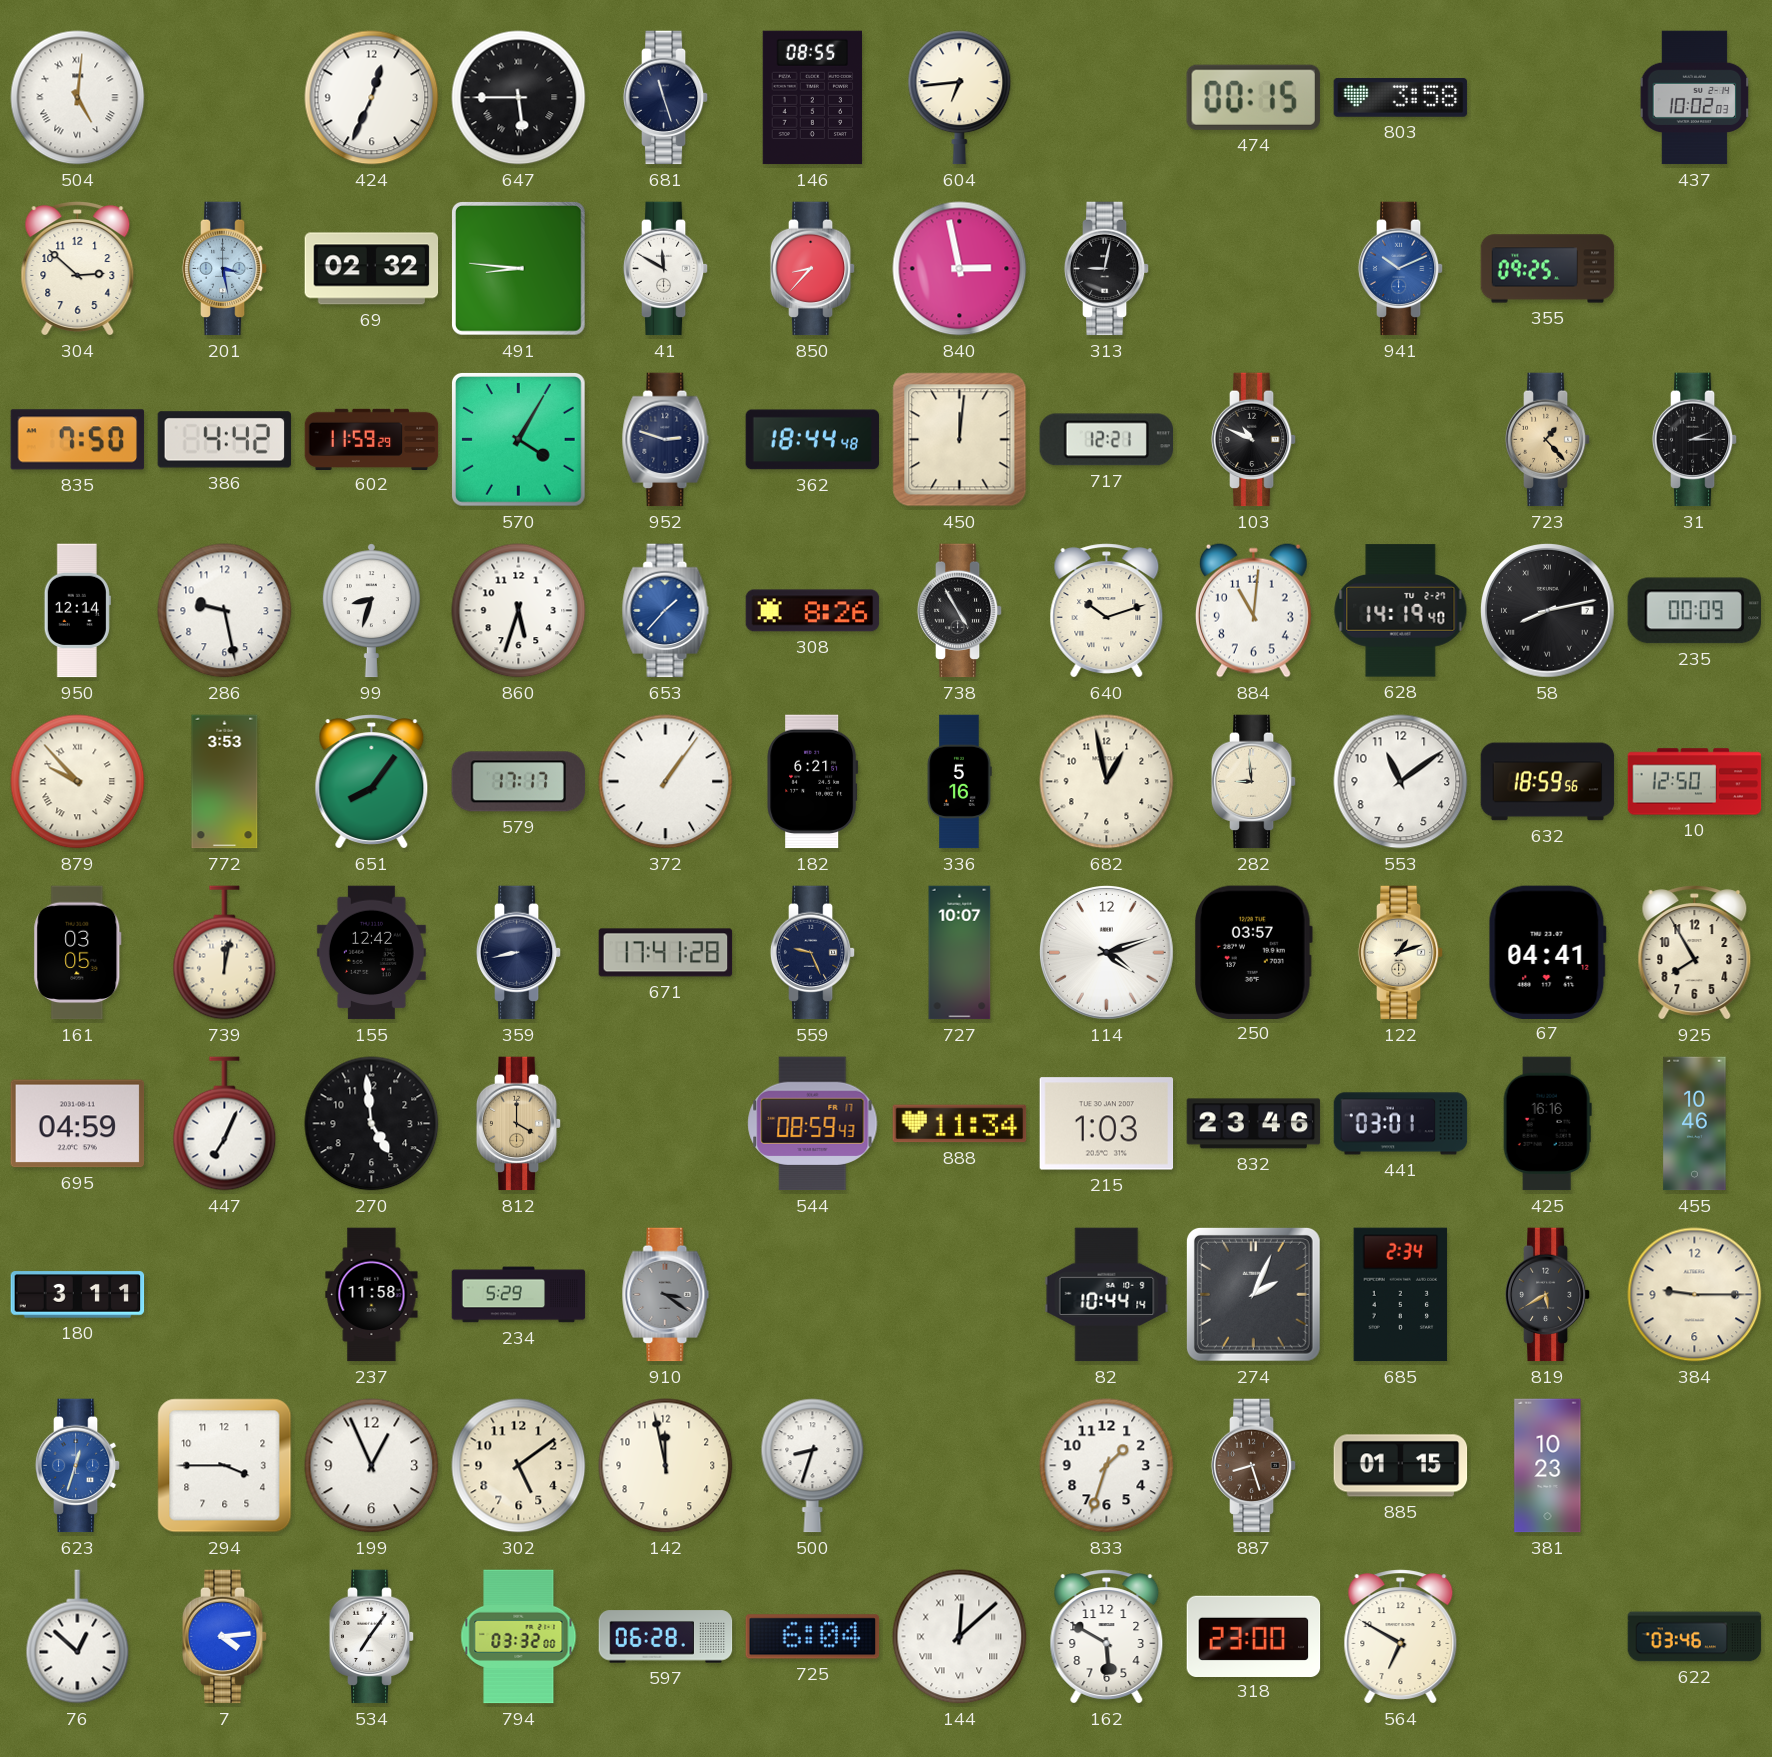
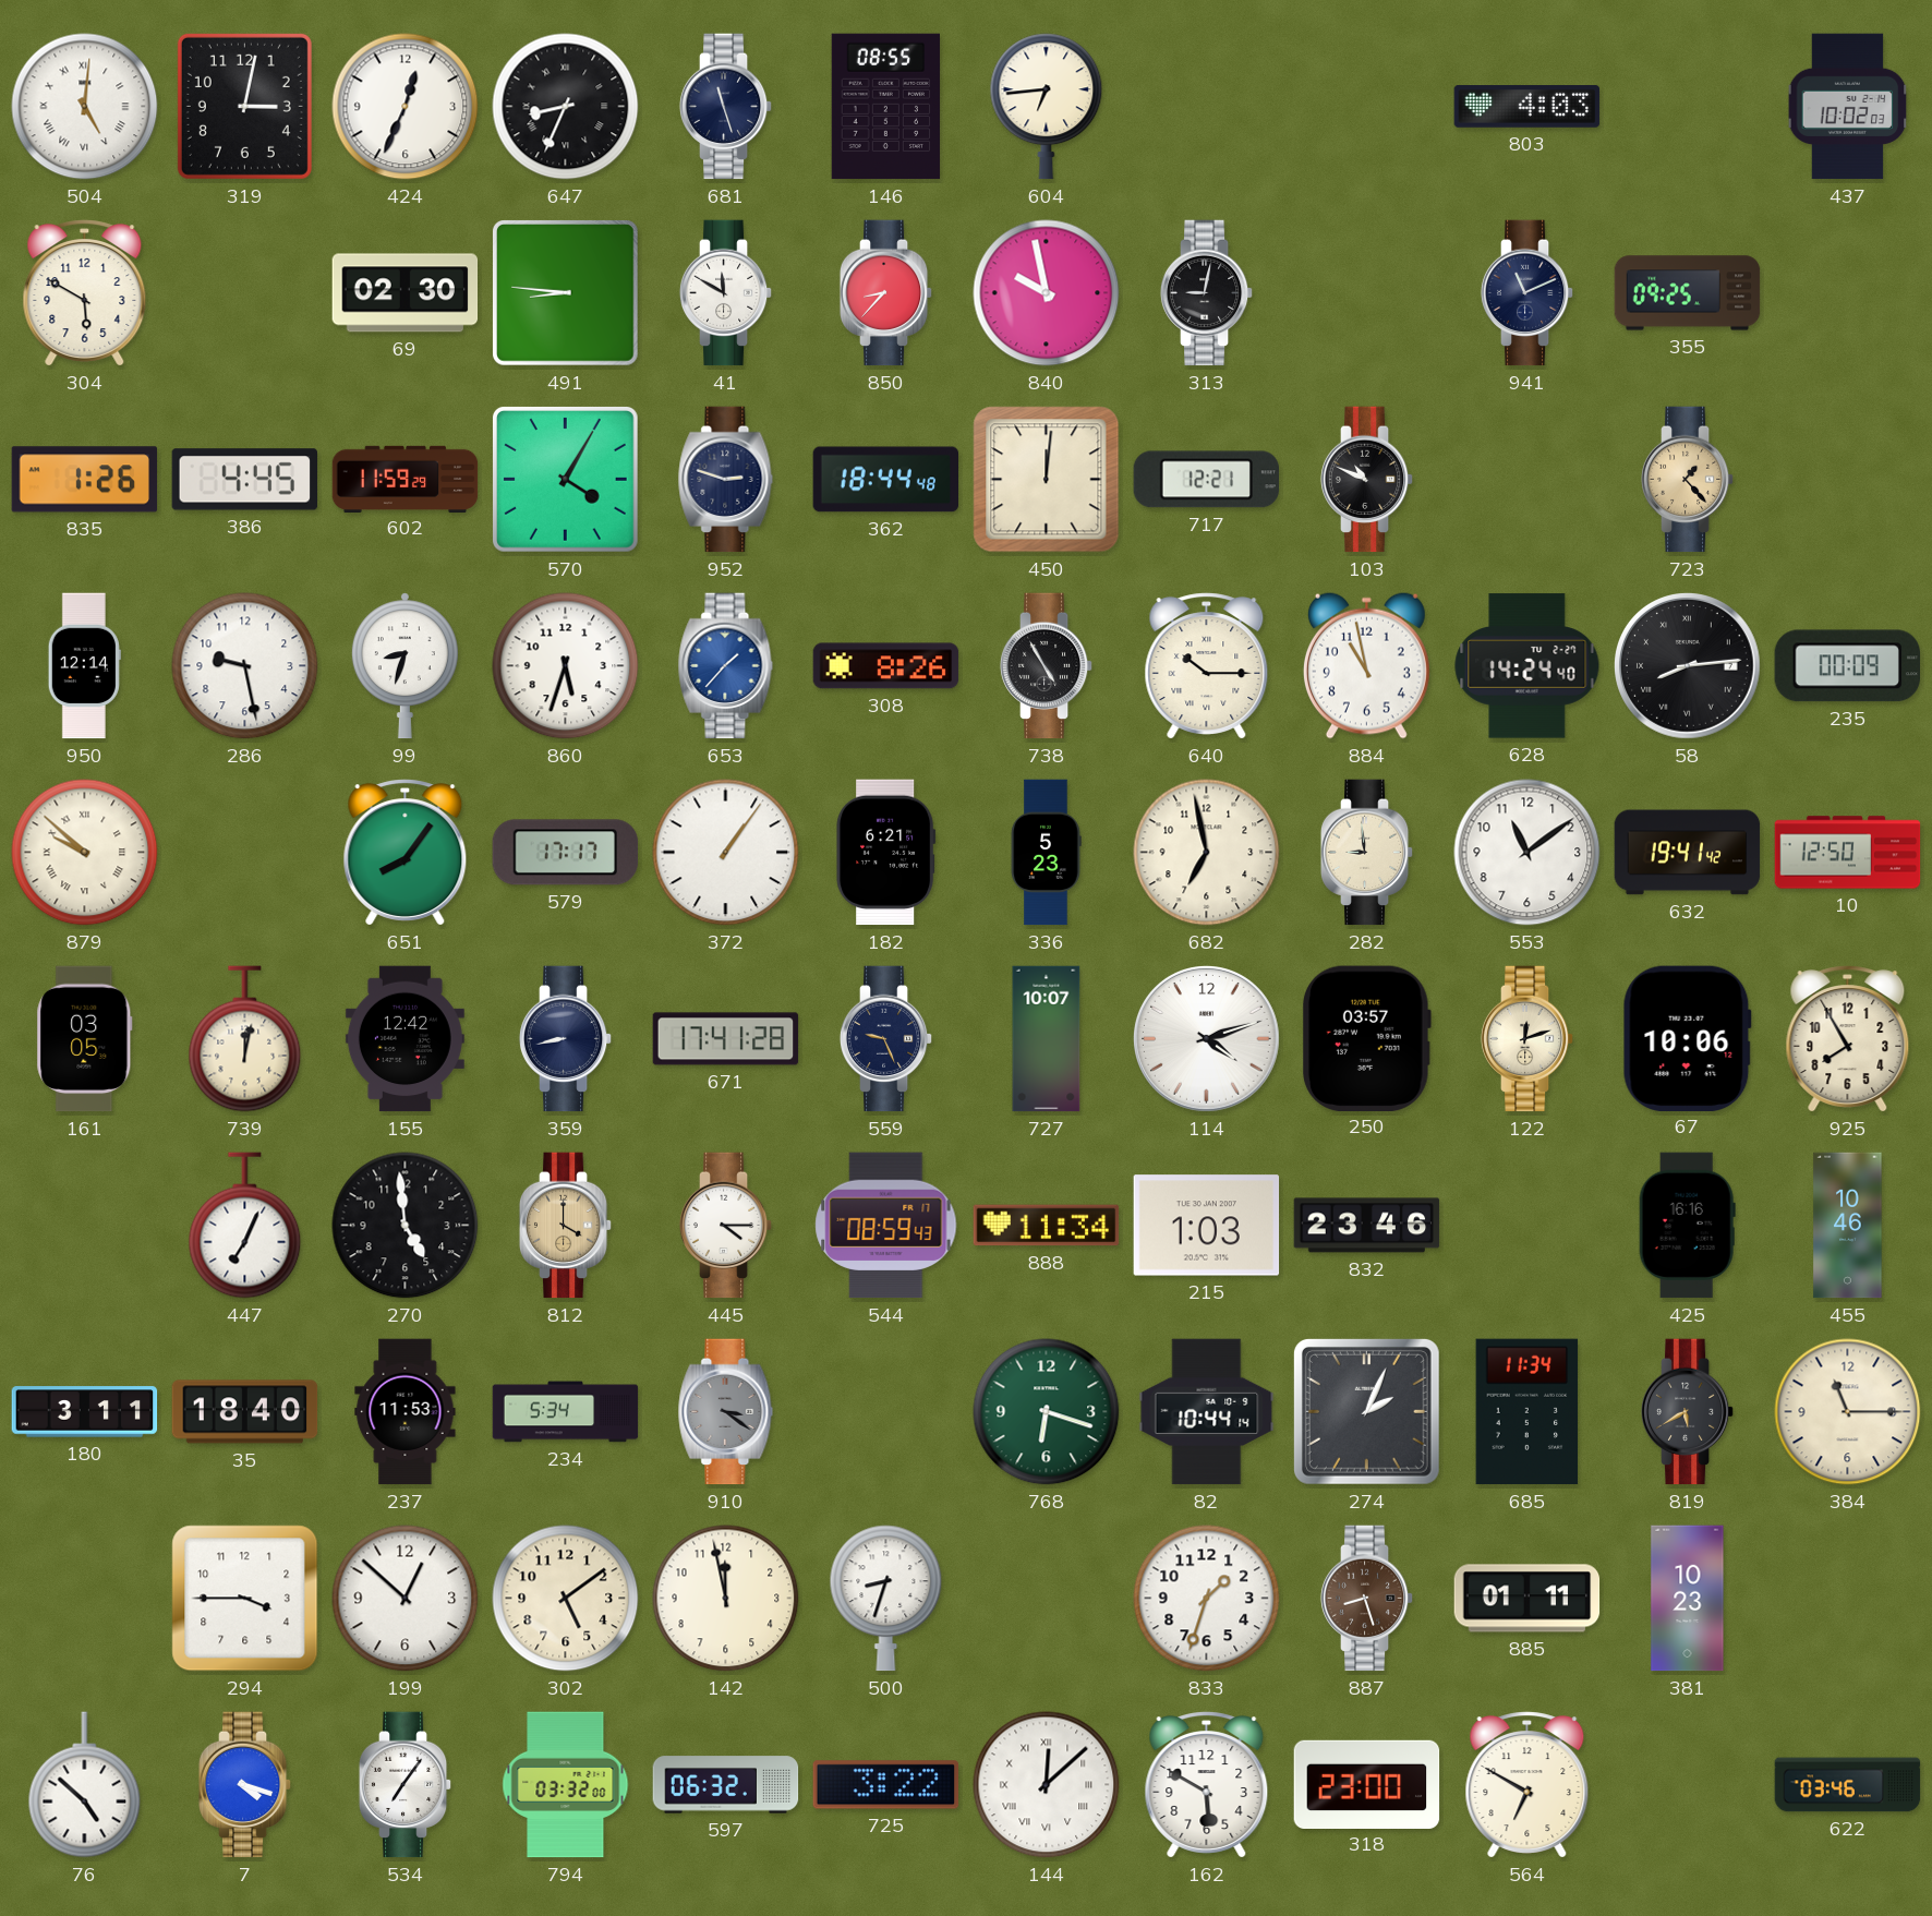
319: none -> 3:02 (244, 106)
647: 5:45 -> 8:34 (566, 107)
474: 00:15 -> none (1253, 97)
803: 3:58 -> 4:03 (1528, 107)
304: 2:52 -> 5:50 (85, 293)
201: 3:28 -> none (225, 269)
69: 02:32 -> 02:30 (406, 293)
840: 2:58 -> 9:58 (1047, 293)
941: 10:11 -> 11:11 (1528, 293)
941 dial: blue -> navy (1528, 293)
835: 7:50 -> 1:26 (85, 480)
386: 4:42 -> 4:45 (245, 480)
31: 2:15 -> none (1695, 440)
640: 10:12 -> 10:15 (1207, 666)
884: 11:01 -> 10:58 (1366, 665)
628: 14:19 -> 14:24 (1528, 666)
58: 8:13 -> 8:14 (1688, 666)
879: 9:53 -> 9:52 (85, 853)
772: 3:53 -> none (225, 782)
336: 5:16 -> 5:23 (1046, 853)
682: 12:58 -> 6:58 (1207, 853)
632: 18:59 -> 19:41 (1688, 853)
122: 1:12 -> 12:12 (1528, 1039)
67: 04:41 -> 10:06 (1687, 1038)
695: 04:59 -> none (78, 1124)
445: none -> 4:15 (726, 1226)
441: 03:01 -> none (1401, 1124)
35: none -> 18:40 (245, 1412)
237: 11:58 -> 11:53 (406, 1412)
234: 5:29 -> 5:34 (566, 1412)
768: none -> 6:18 (1047, 1412)
685: 2:34 -> 11:34 (1528, 1412)
384: 9:15 -> 11:15 (1848, 1412)
623: 12:33 -> none (78, 1466)
199: 12:56 -> 12:52 (406, 1599)
885: 01:15 -> 01:11 (1528, 1599)
76: 12:52 -> 4:52 (85, 1785)
7: 4:14 -> 4:18 (245, 1785)
597: 06:28 -> 06:32 (726, 1785)
725: 6:04 -> 3:22 (886, 1785)
